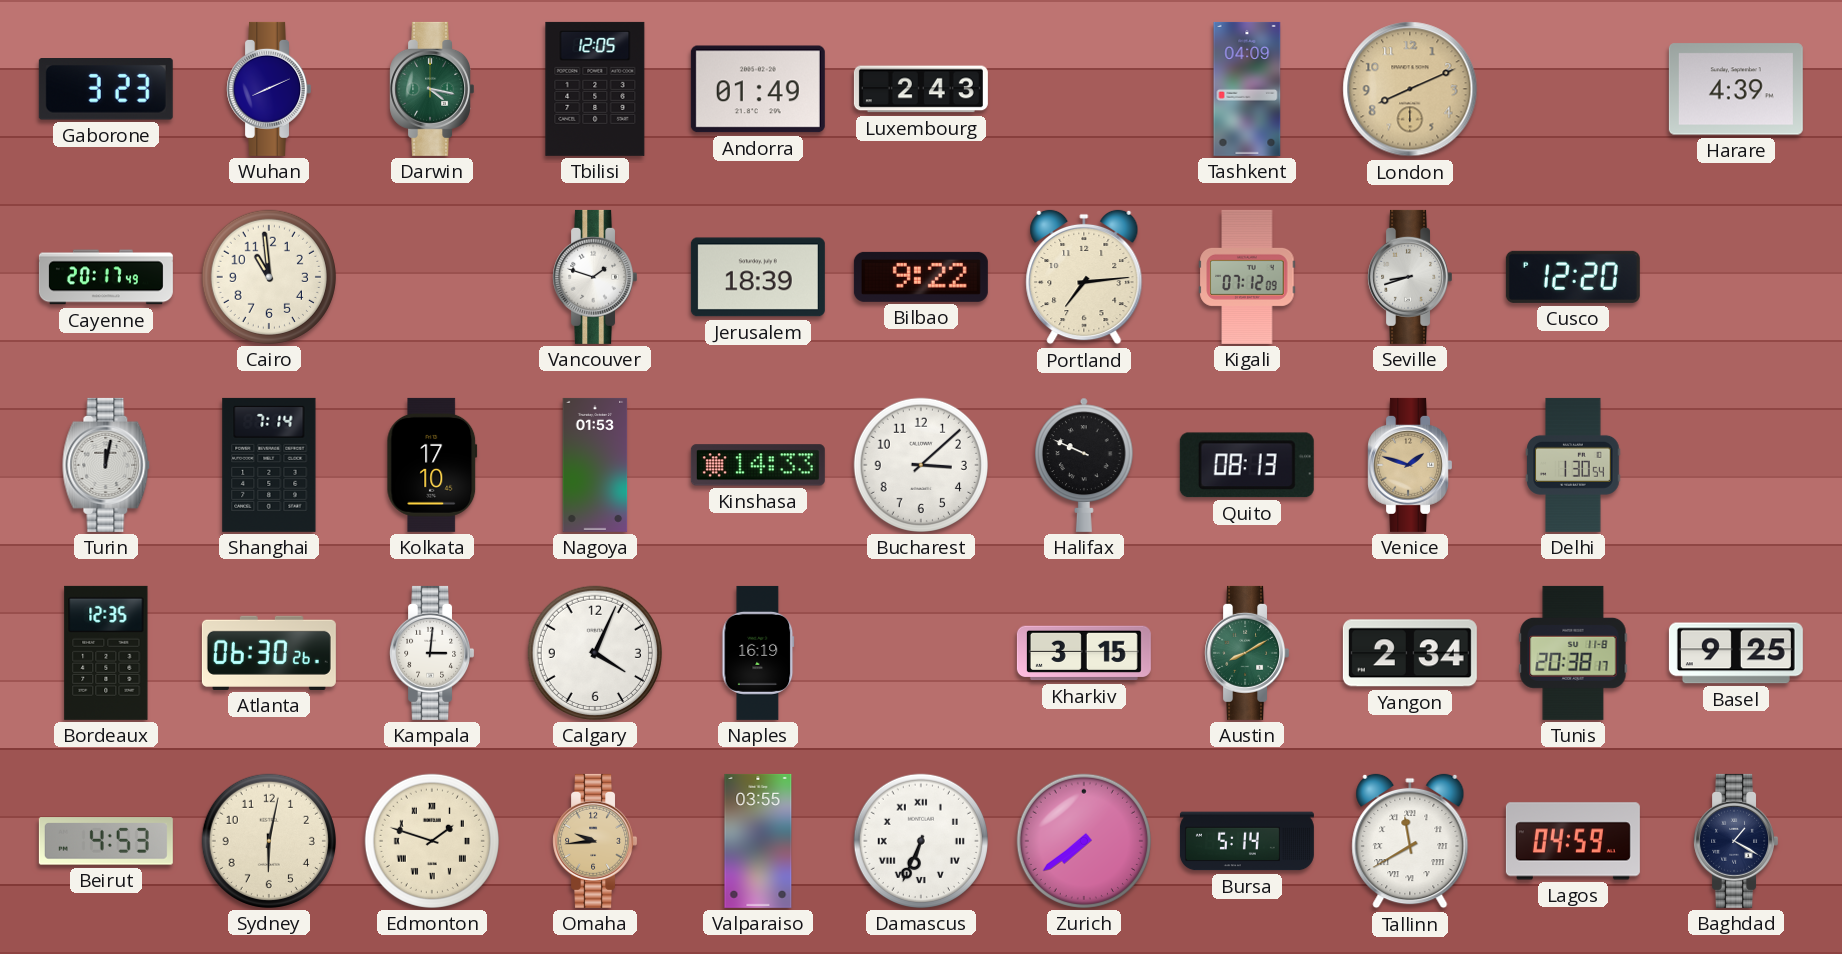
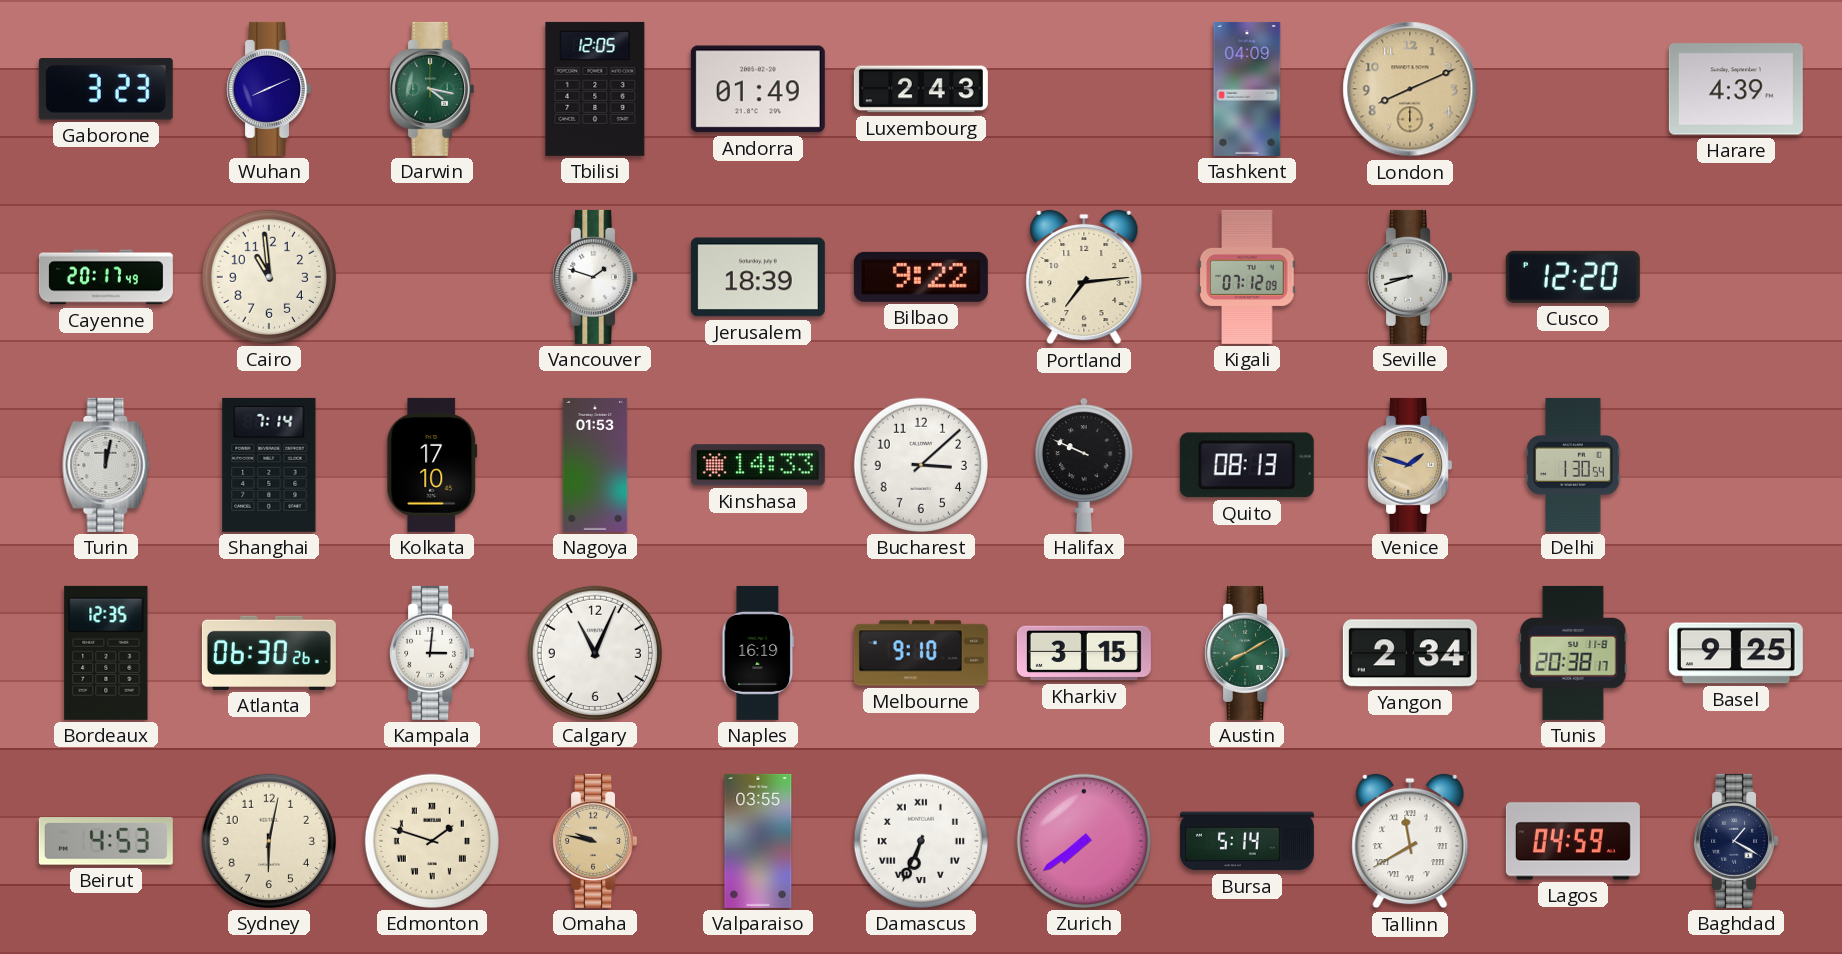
Calgary: 4:04 -> 11:04 (595, 653)
Melbourne: none -> 9:10 (921, 653)
Omaha: 9:44 -> 9:47 (594, 841)
